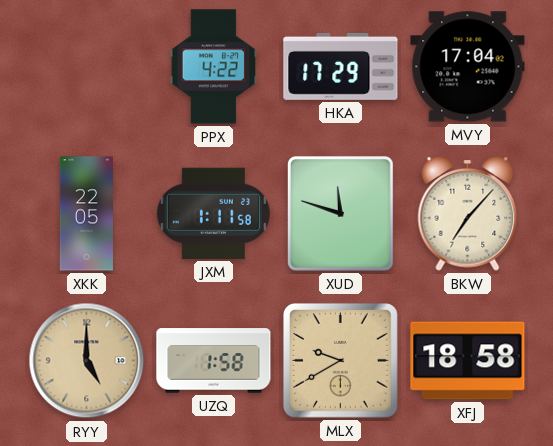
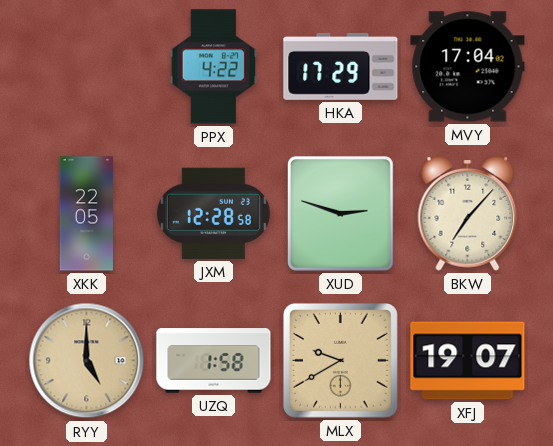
JXM: 1:11 -> 12:28 (213, 213)
XUD: 11:48 -> 2:48 (340, 213)
XFJ: 18:58 -> 19:07 (468, 361)
